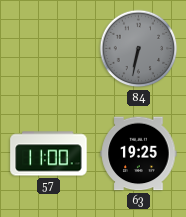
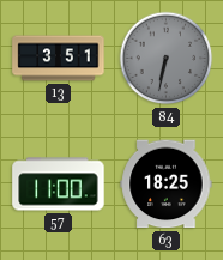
13: none -> 3:51 (59, 59)
63: 19:25 -> 18:25 (167, 185)
